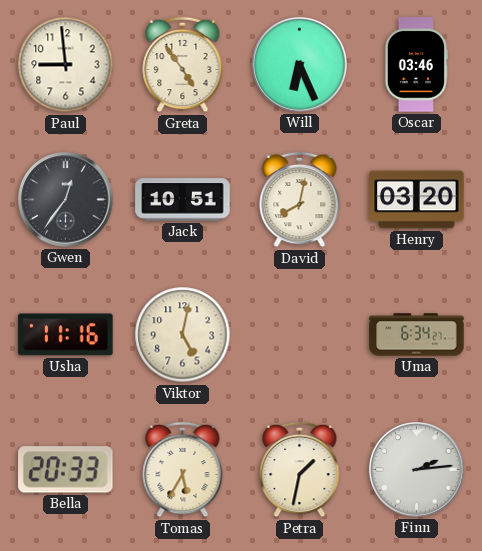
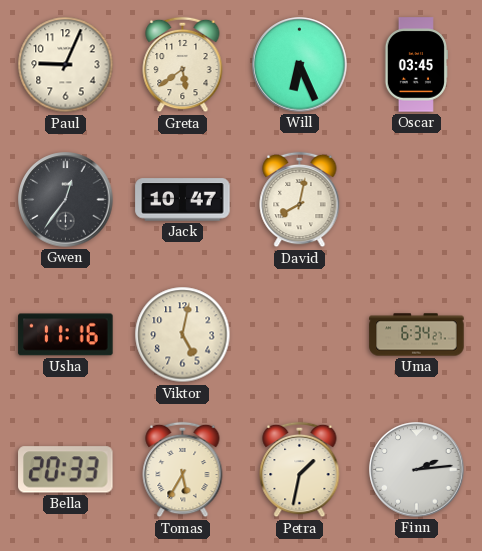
Paul: 8:59 -> 9:04 (66, 65)
Greta: 4:54 -> 5:39 (183, 65)
Oscar: 03:46 -> 03:45 (415, 65)
Jack: 10:51 -> 10:47 (183, 200)
Henry: 03:20 -> none (417, 200)
